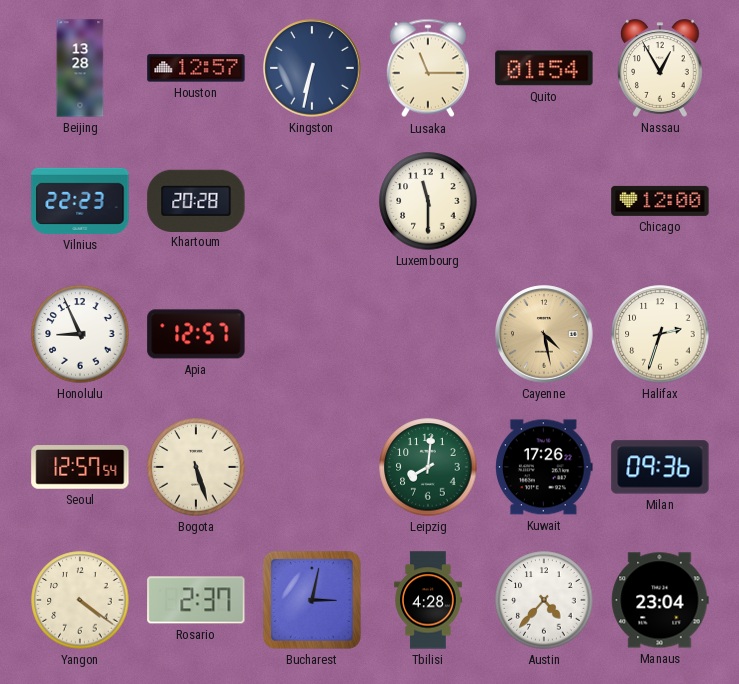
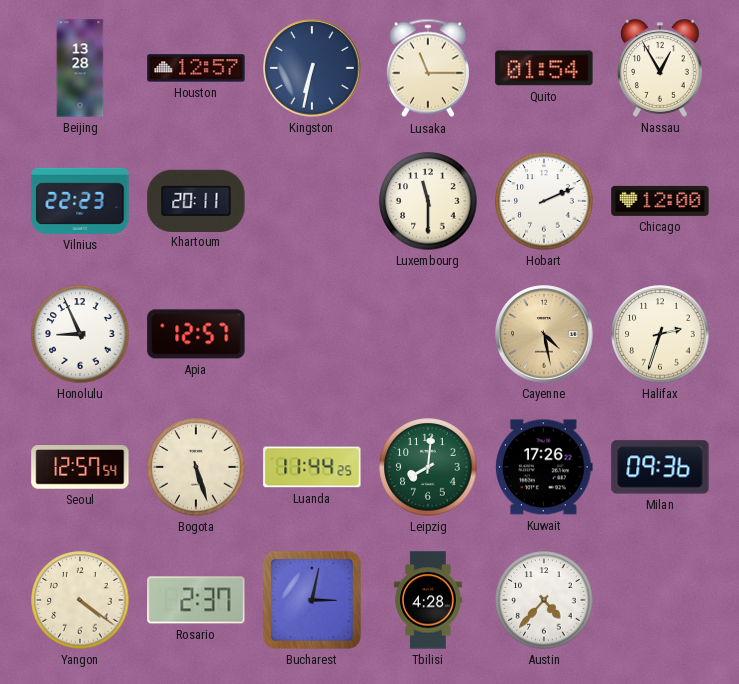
Khartoum: 20:28 -> 20:11 (196, 200)
Hobart: none -> 2:11 (544, 201)
Luanda: none -> 11:44 (312, 467)
Manaus: 23:04 -> none (660, 600)
